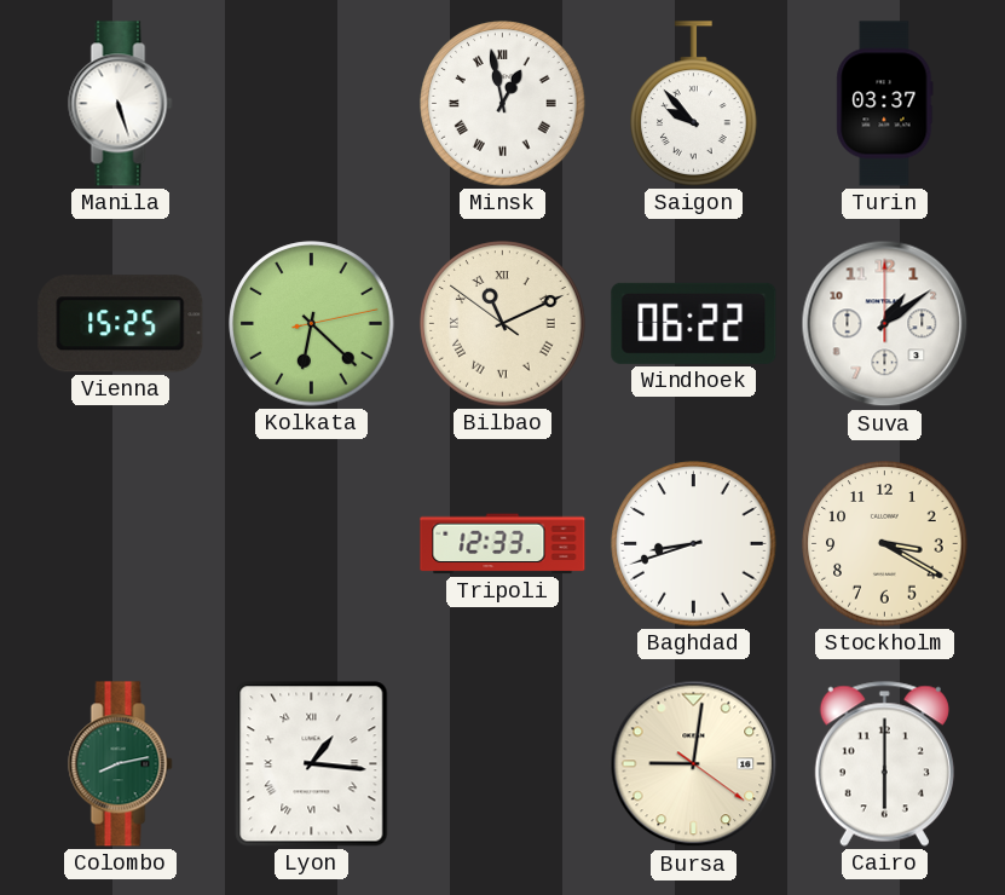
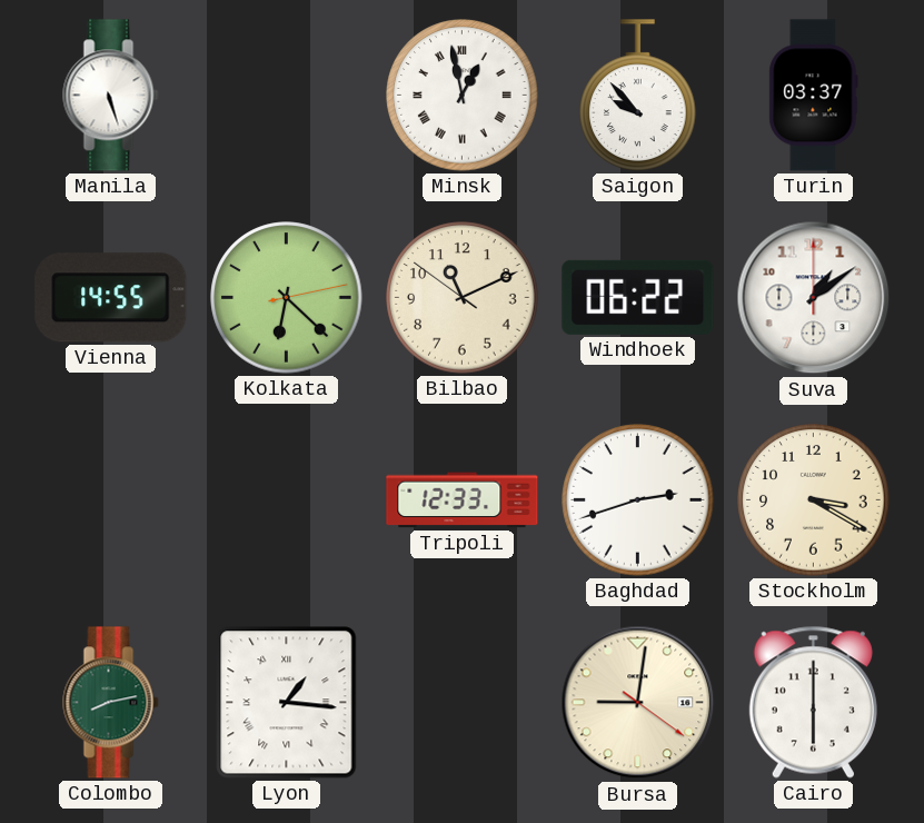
Vienna: 15:25 -> 14:55 (111, 298)
Bilbao numerals: Roman -> Arabic (463, 298)
Baghdad: 8:42 -> 2:42 (638, 500)
